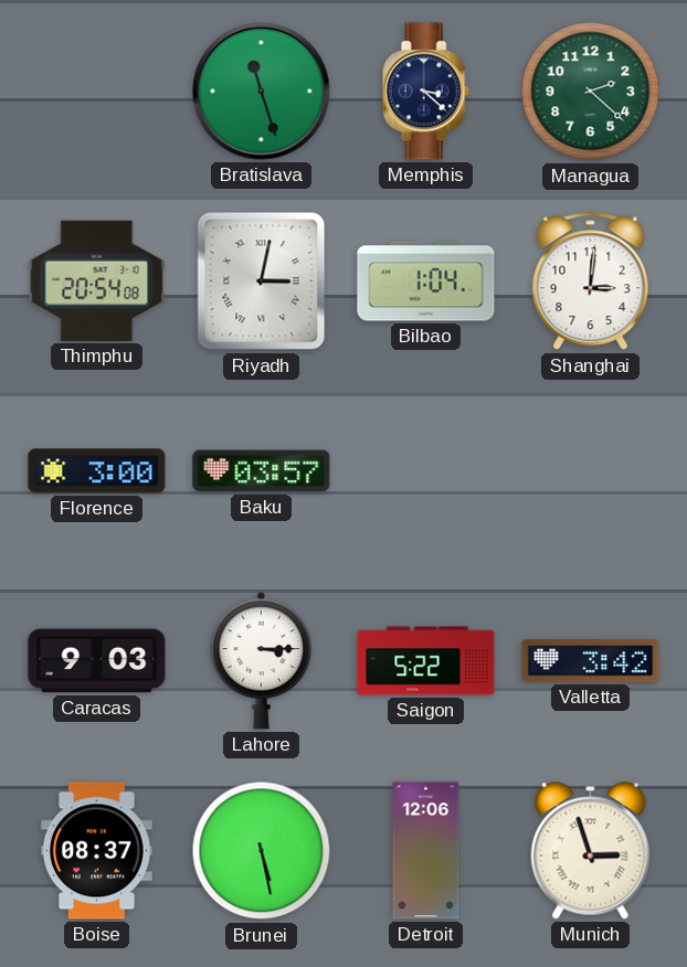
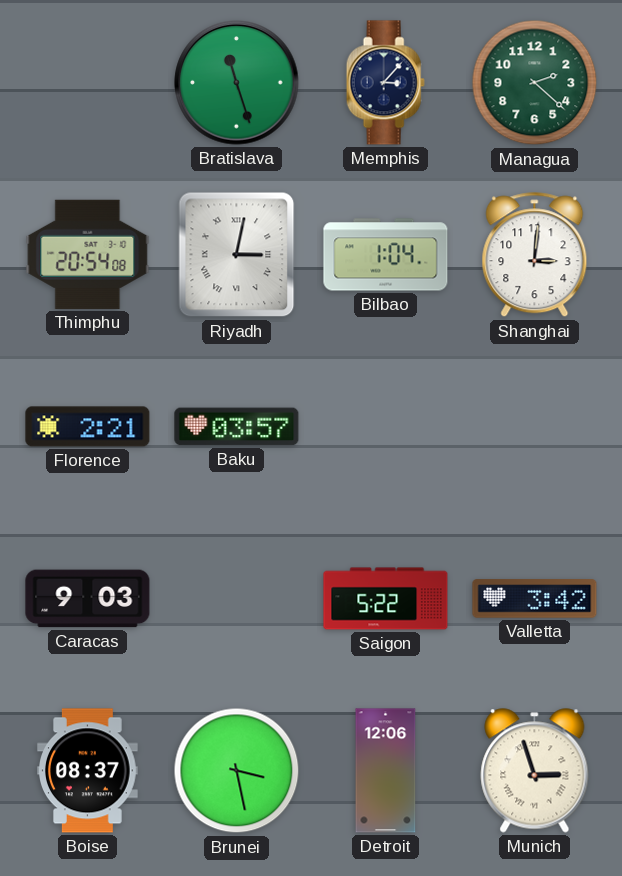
Memphis: 3:22 -> 3:07 (385, 83)
Florence: 3:00 -> 2:21 (88, 427)
Lahore: 3:15 -> none (262, 660)
Brunei: 5:28 -> 3:28 (237, 771)
